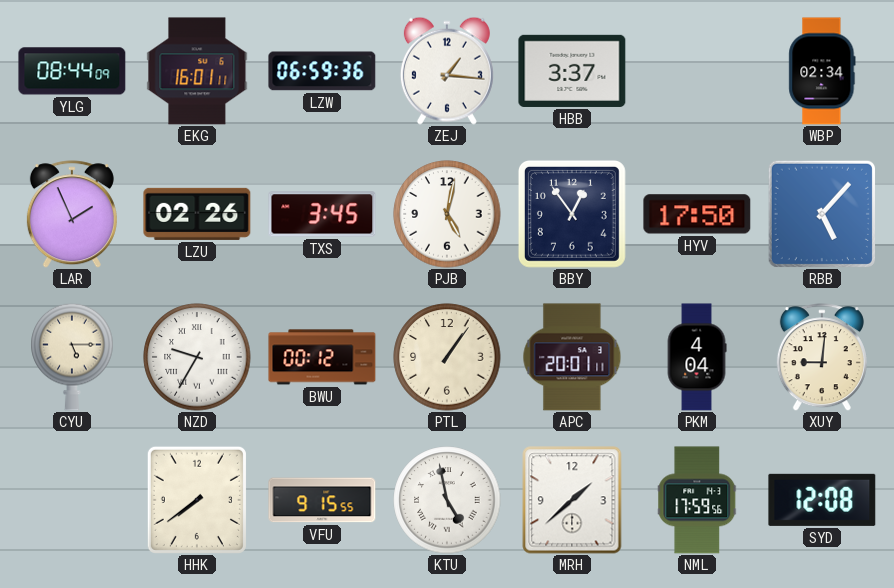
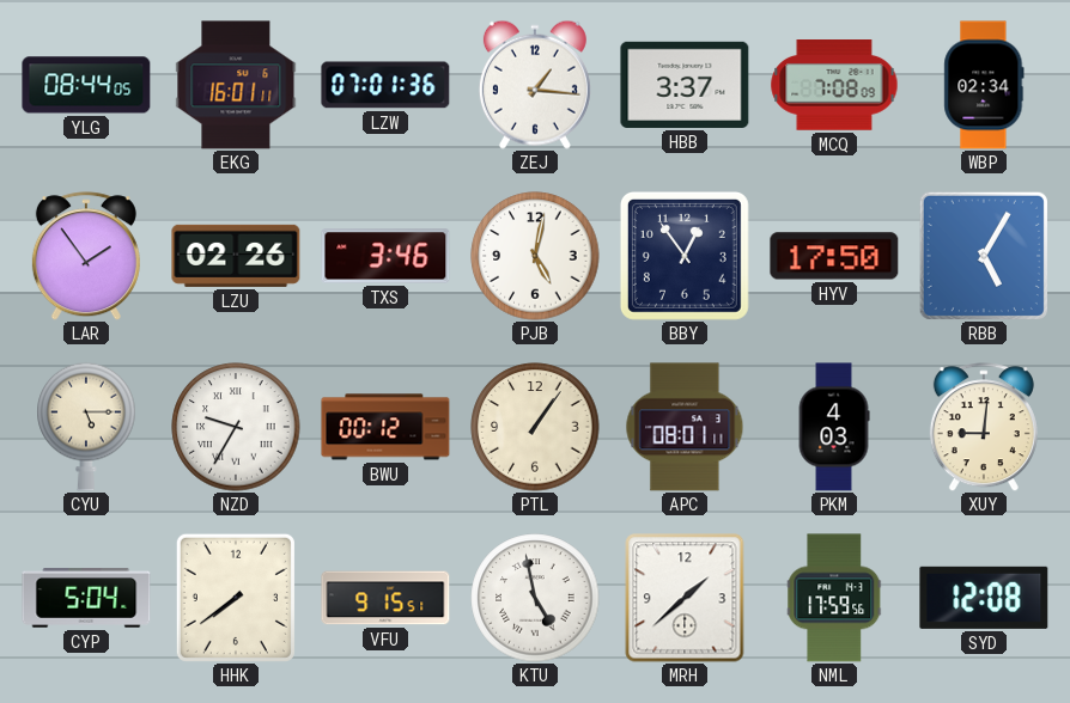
YLG: 08:44:09 -> 08:44:05 (86, 85)
LZW: 06:59 -> 07:01 (385, 85)
MCQ: none -> 7:08 (834, 86)
LAR: 1:56 -> 1:54 (86, 256)
TXS: 3:45 -> 3:46 (385, 256)
RBB: 5:07 -> 5:05 (984, 256)
APC: 20:01 -> 08:01 (685, 427)
PKM: 4:04 -> 4:03 (834, 427)
CYP: none -> 5:04 (86, 598)
VFU: 9:15:55 -> 9:15:51 (385, 598)
